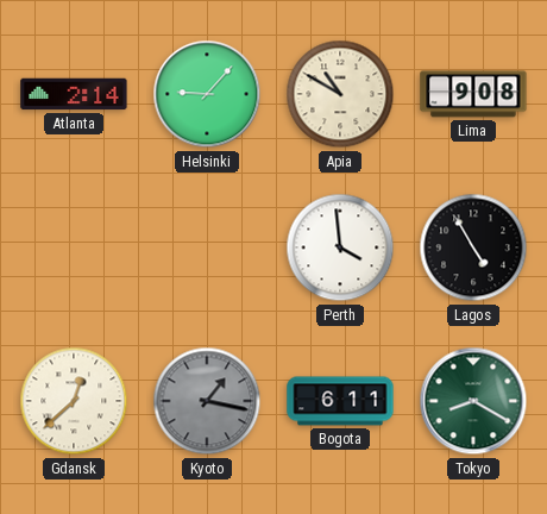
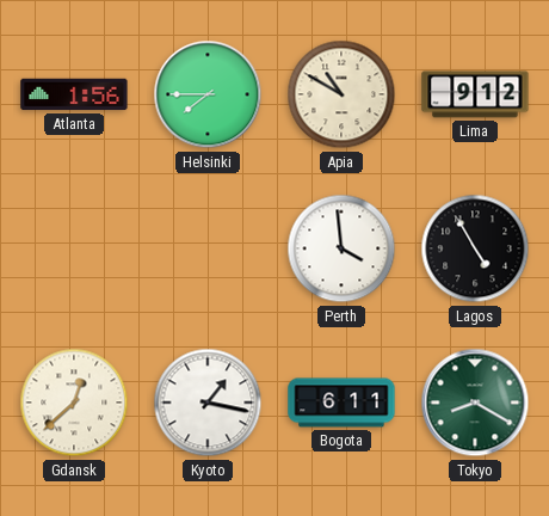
Atlanta: 2:14 -> 1:56 (74, 94)
Helsinki: 9:07 -> 7:45 (208, 94)
Lima: 9:08 -> 9:12 (475, 94)
Kyoto dial: grey -> white (208, 403)
